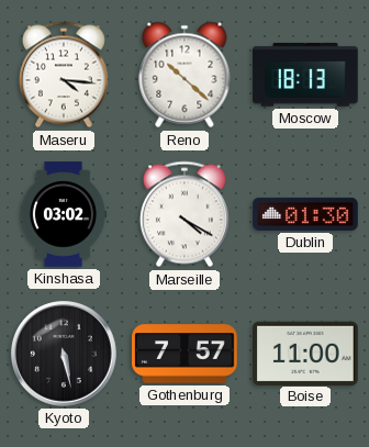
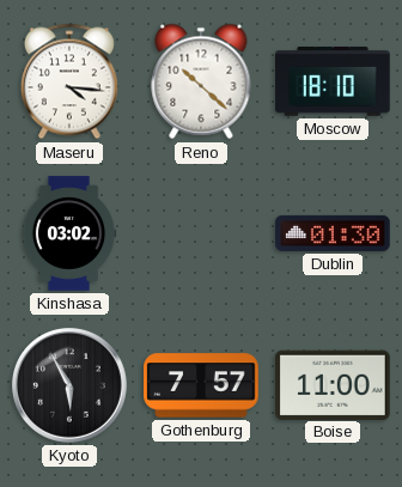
Moscow: 18:13 -> 18:10 (333, 81)
Marseille: 4:20 -> none (185, 214)
Kyoto: 5:28 -> 5:55 (69, 385)
